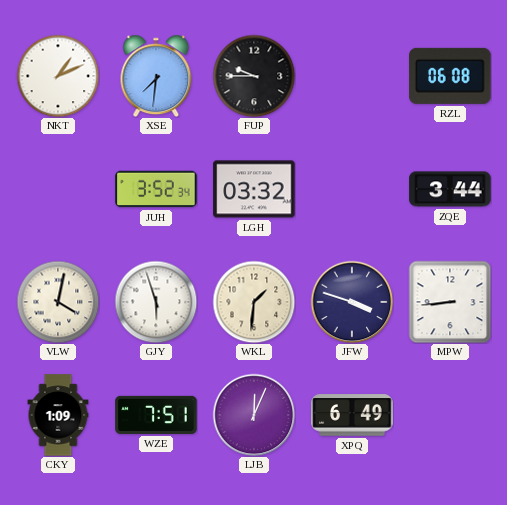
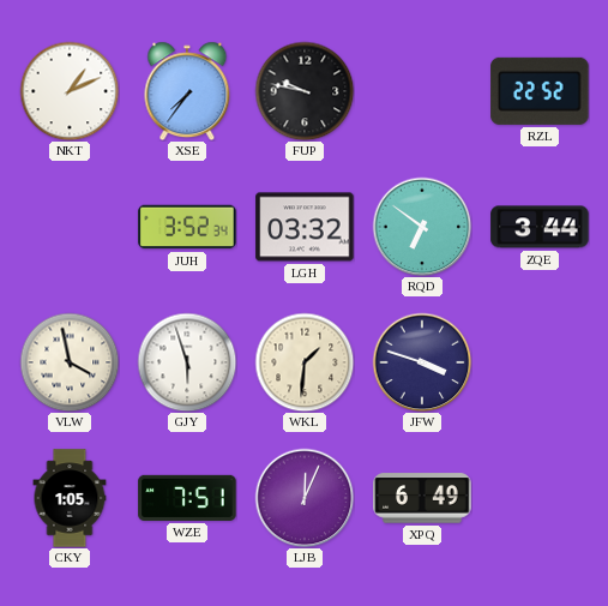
XSE: 7:31 -> 7:36 (187, 91)
FUP: 9:45 -> 9:47 (305, 91)
RZL: 06:08 -> 22:52 (540, 91)
RQD: none -> 6:51 (422, 227)
VLW: 4:02 -> 3:58 (70, 362)
MPW: 8:44 -> none (450, 302)
CKY: 1:09 -> 1:05 (70, 498)
